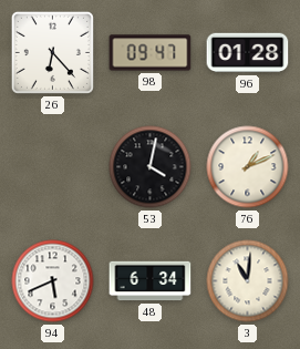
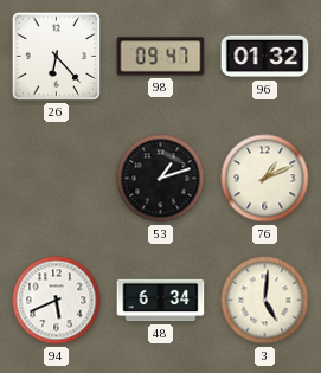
96: 01:28 -> 01:32 (265, 57)
53: 4:02 -> 1:12 (161, 179)
3: 11:01 -> 5:01 (265, 301)
